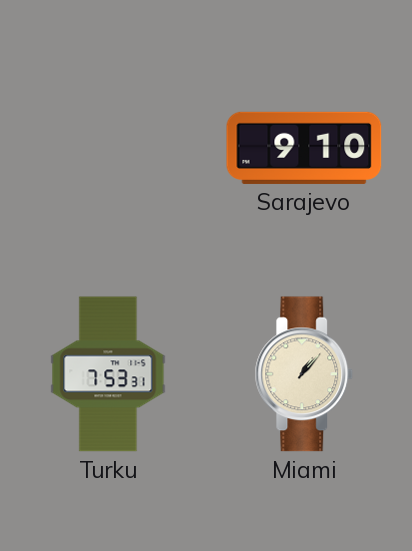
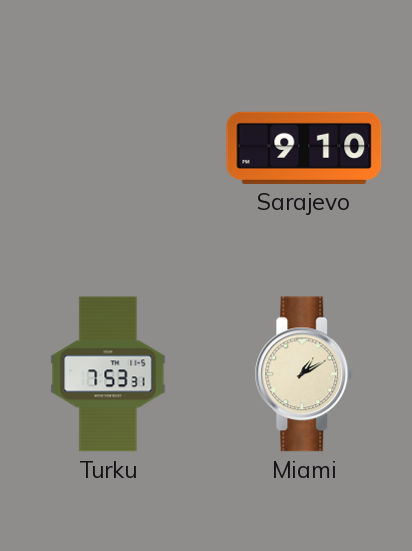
Miami: 1:07 -> 1:10 (304, 374)
